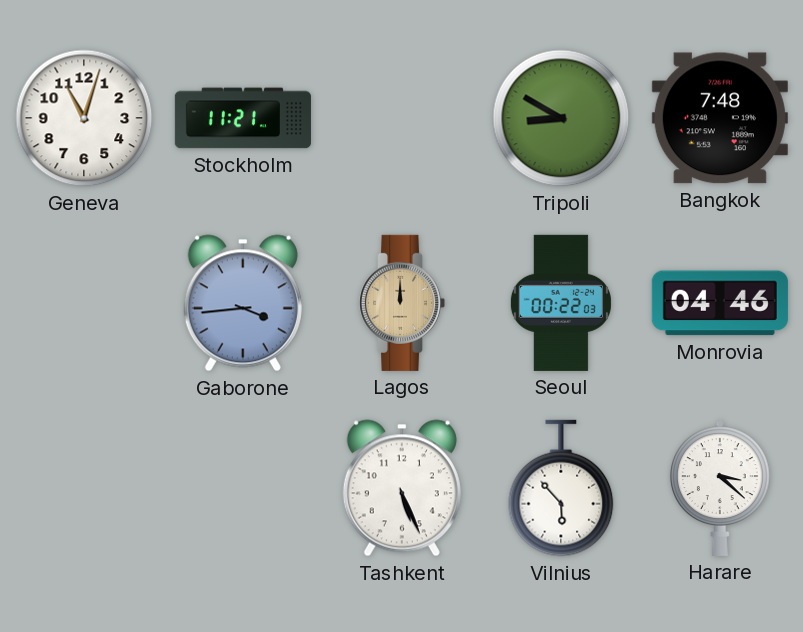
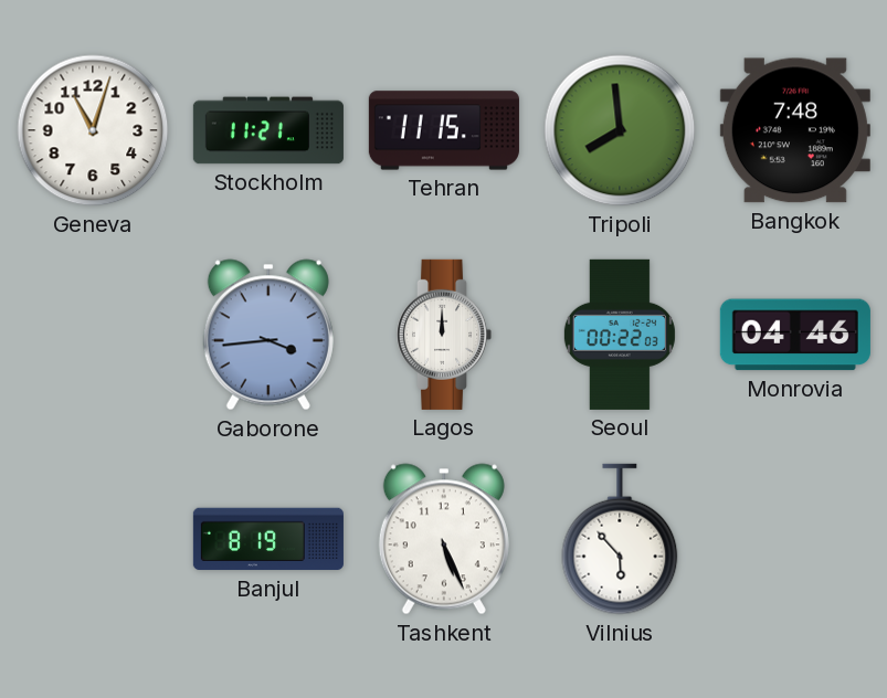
Tehran: none -> 11:15 (444, 130)
Tripoli: 8:50 -> 7:59 (620, 130)
Lagos dial: champagne -> white (444, 335)
Banjul: none -> 8:19 (268, 539)
Harare: 3:22 -> none (720, 488)
